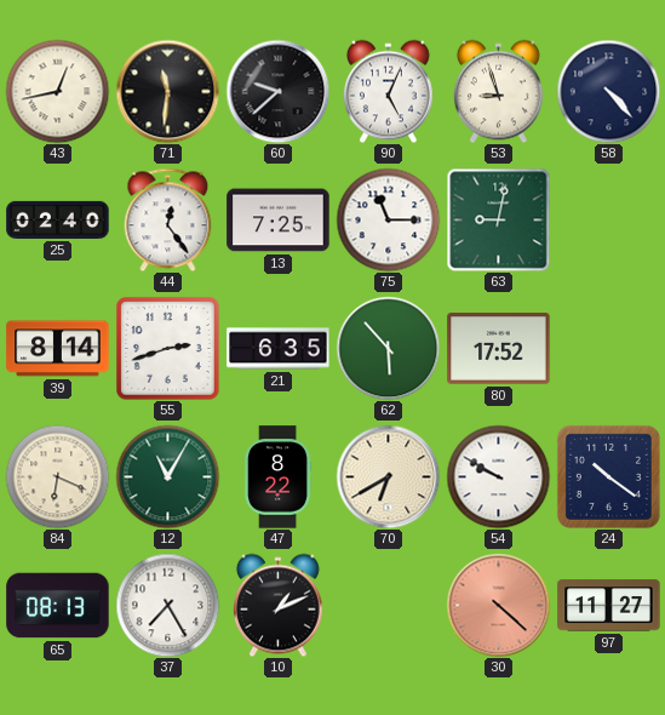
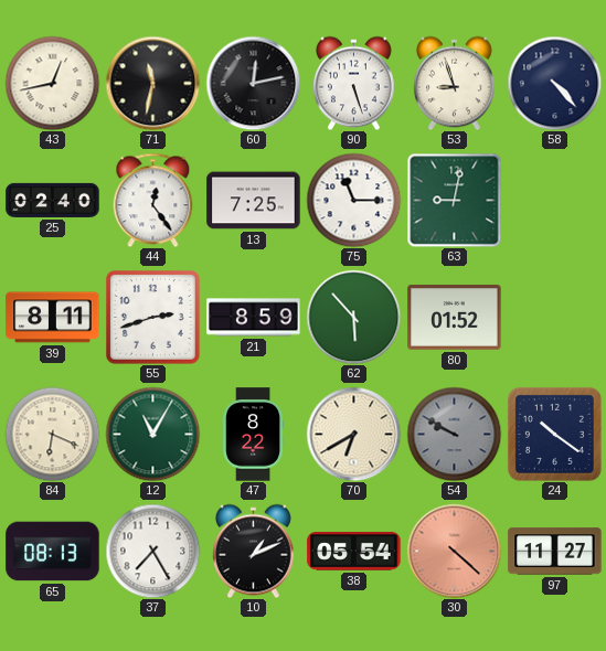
71: 11:31 -> 11:32 (152, 83)
60: 9:38 -> 12:13 (253, 83)
90: 5:04 -> 5:27 (354, 83)
39: 8:14 -> 8:11 (53, 318)
21: 6:35 -> 8:59 (254, 318)
80: 17:52 -> 01:52 (455, 318)
54 dial: white -> grey (454, 434)
38: none -> 05:54 (354, 552)
